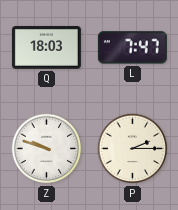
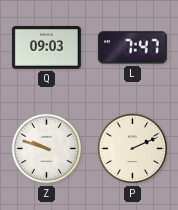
Q: 18:03 -> 09:03 (46, 48)
P: 2:15 -> 2:11 (133, 149)
